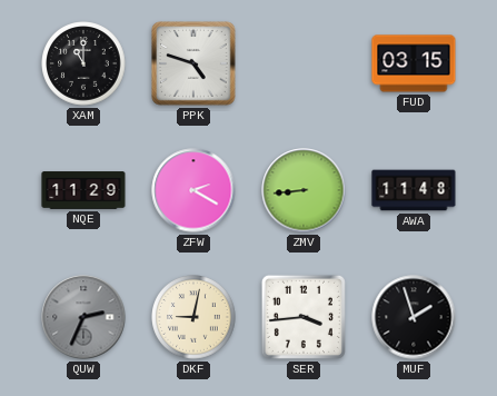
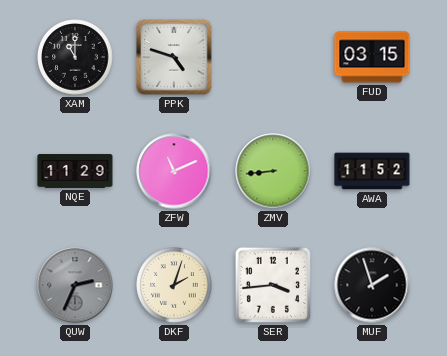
ZFW: 2:20 -> 11:11 (174, 171)
AWA: 11:48 -> 11:52 (372, 171)
DKF: 9:02 -> 2:03 (174, 285)
